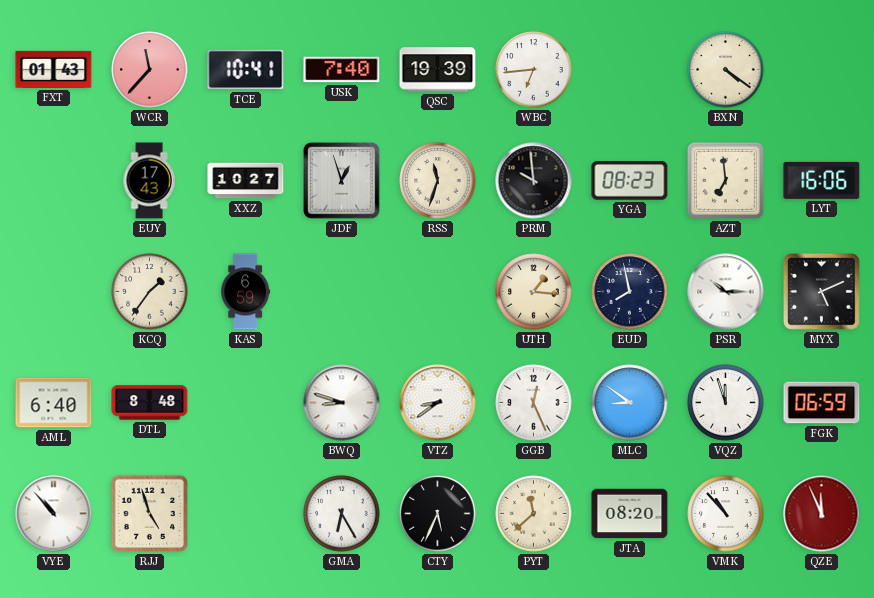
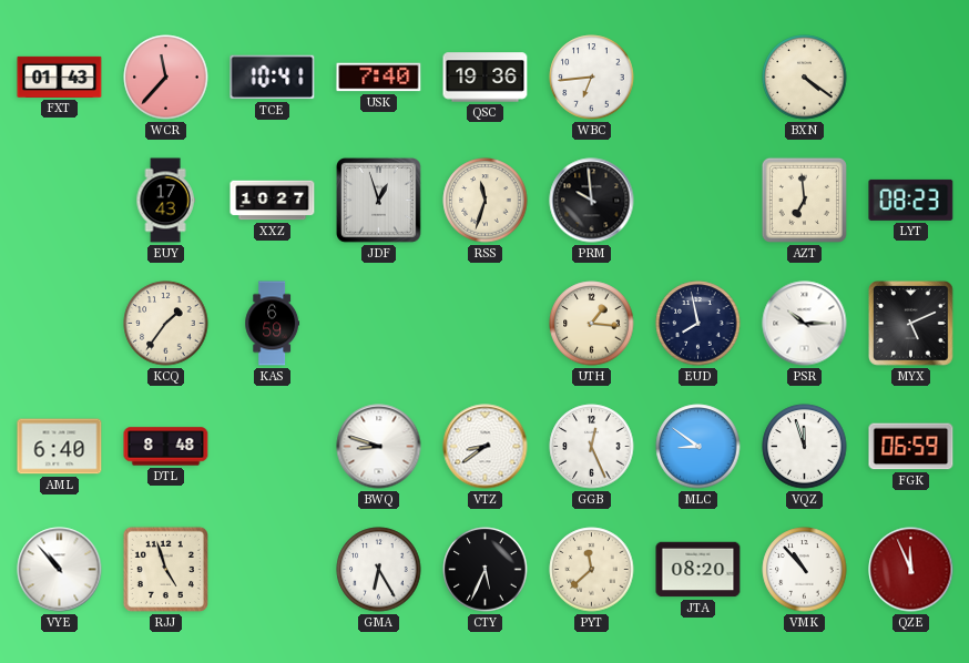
QSC: 19:39 -> 19:36 (486, 78)
YGA: 08:23 -> none (630, 181)
LYT: 16:06 -> 08:23 (911, 200)
